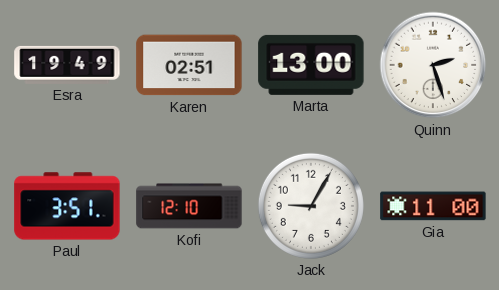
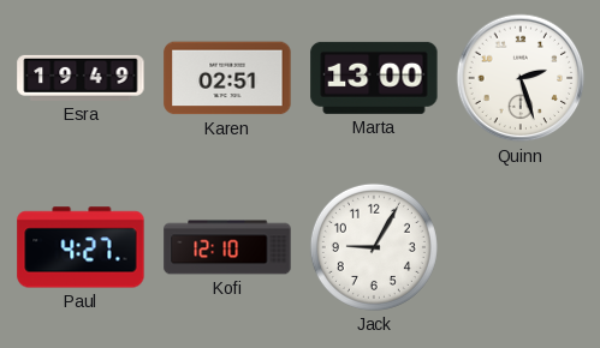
Paul: 3:51 -> 4:27 (81, 247)
Gia: 11:00 -> none (433, 206)
